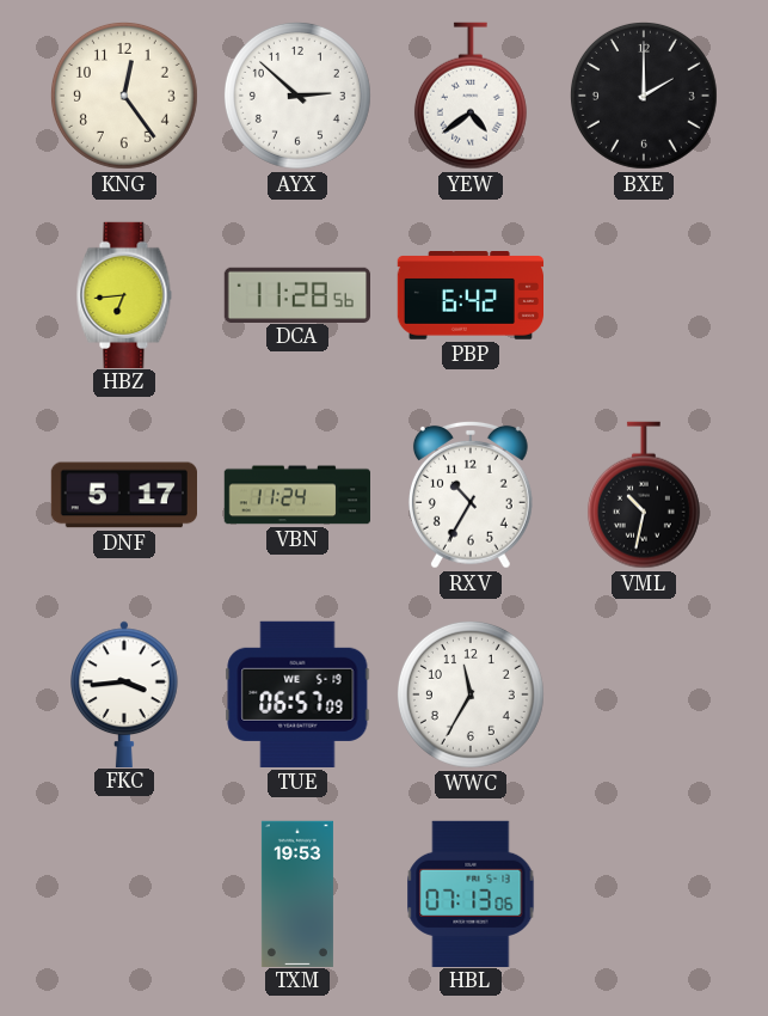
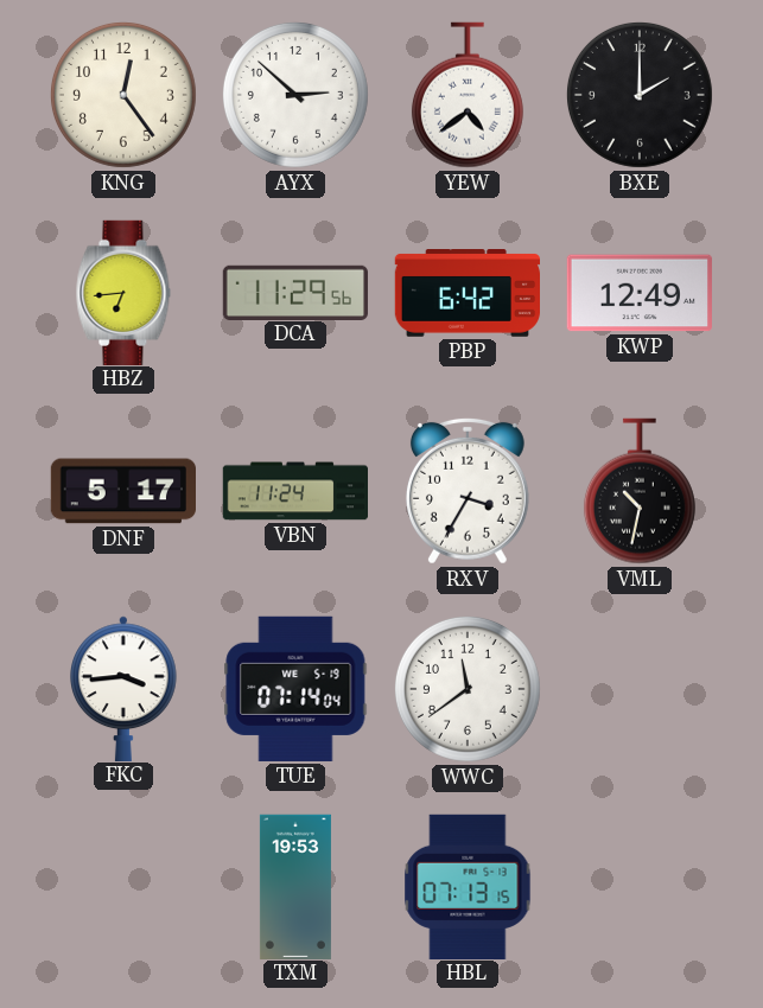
DCA: 11:28 -> 11:29 (294, 292)
KWP: none -> 12:49 (640, 293)
RXV: 10:35 -> 3:35 (468, 491)
TUE: 06:57 -> 07:14 (295, 689)
WWC: 11:35 -> 11:39 (468, 689)
HBL: 07:13:06 -> 07:13:15 (468, 886)
